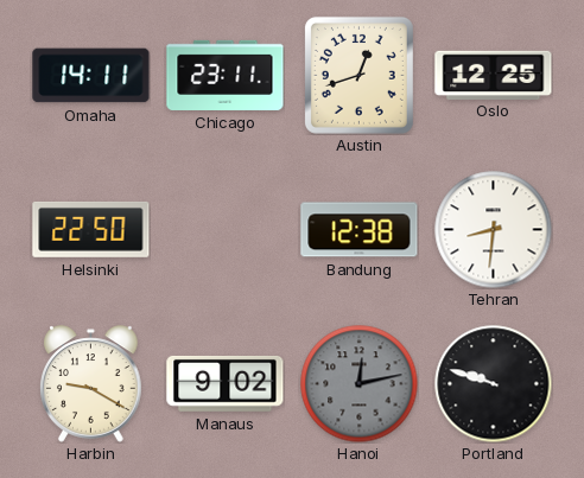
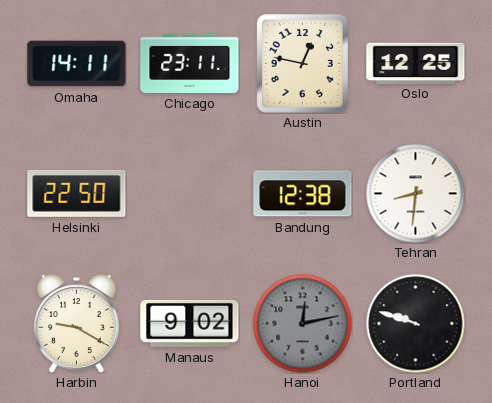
Austin: 12:42 -> 12:47 (302, 63)
